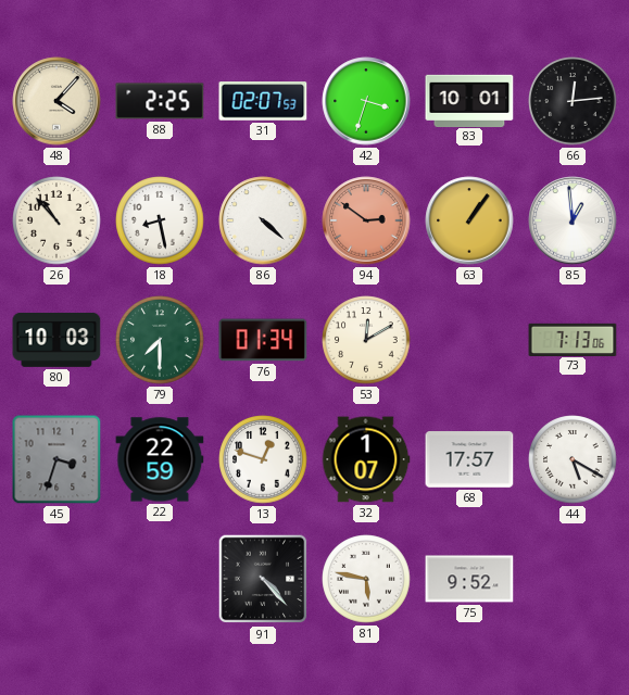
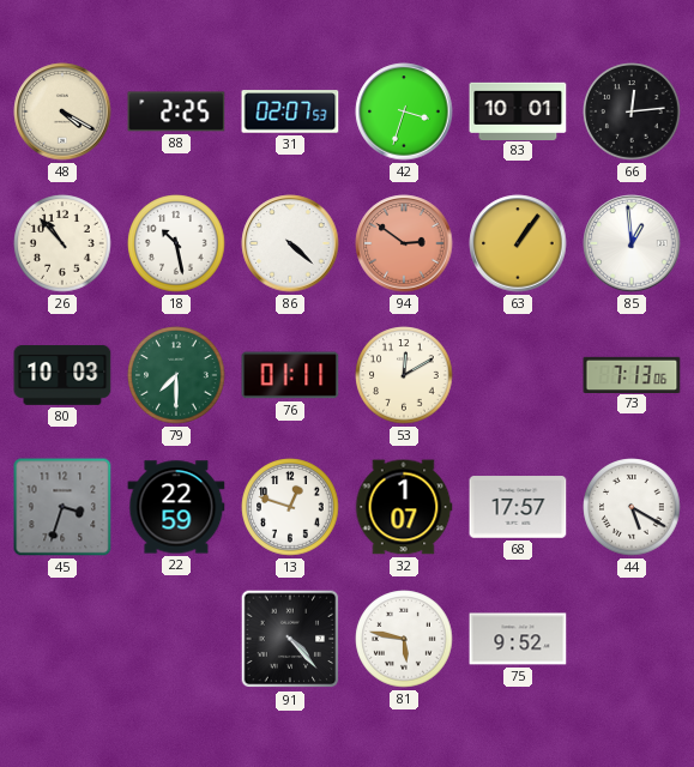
48: 4:07 -> 4:20 (62, 111)
18: 8:28 -> 10:28 (176, 243)
76: 01:34 -> 01:11 (290, 375)
